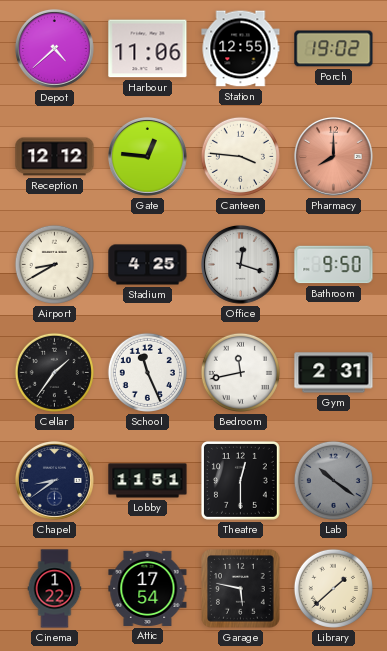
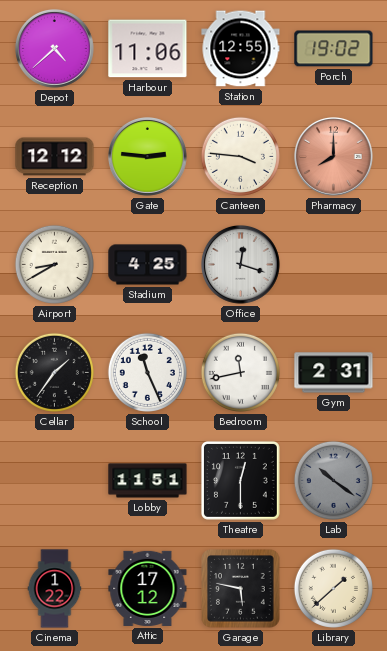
Gate: 12:46 -> 2:46 (148, 157)
Bathroom: 9:50 -> none (334, 265)
Chapel: 8:39 -> none (55, 481)
Attic: 17:54 -> 17:12 (148, 588)
